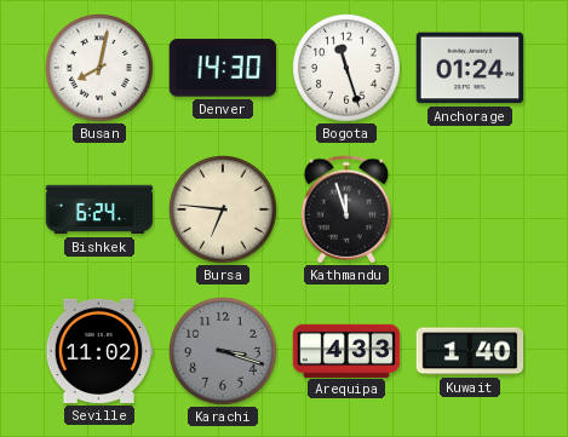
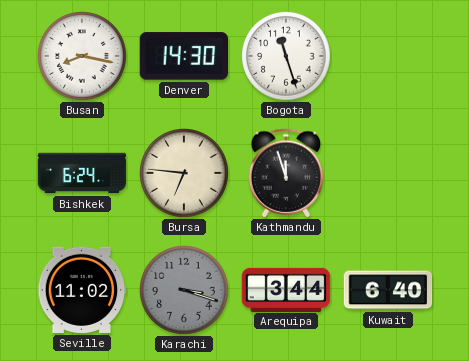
Busan: 8:02 -> 8:17 (83, 57)
Anchorage: 01:24 -> none (470, 68)
Arequipa: 4:33 -> 3:44 (286, 289)
Kuwait: 1:40 -> 6:40 (388, 290)
